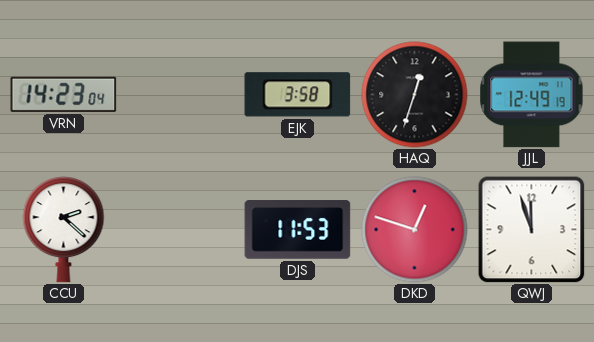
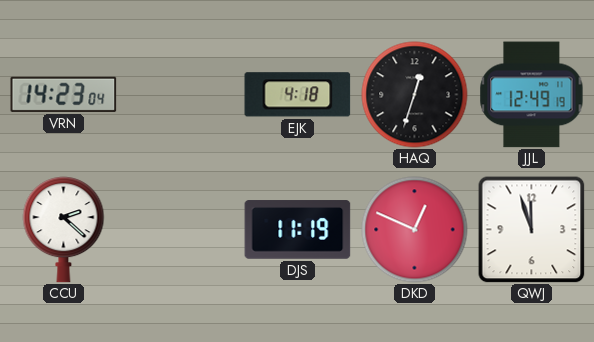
EJK: 3:58 -> 4:18 (298, 95)
DJS: 11:53 -> 11:19 (298, 230)
DKD: 12:48 -> 12:49 (415, 230)
